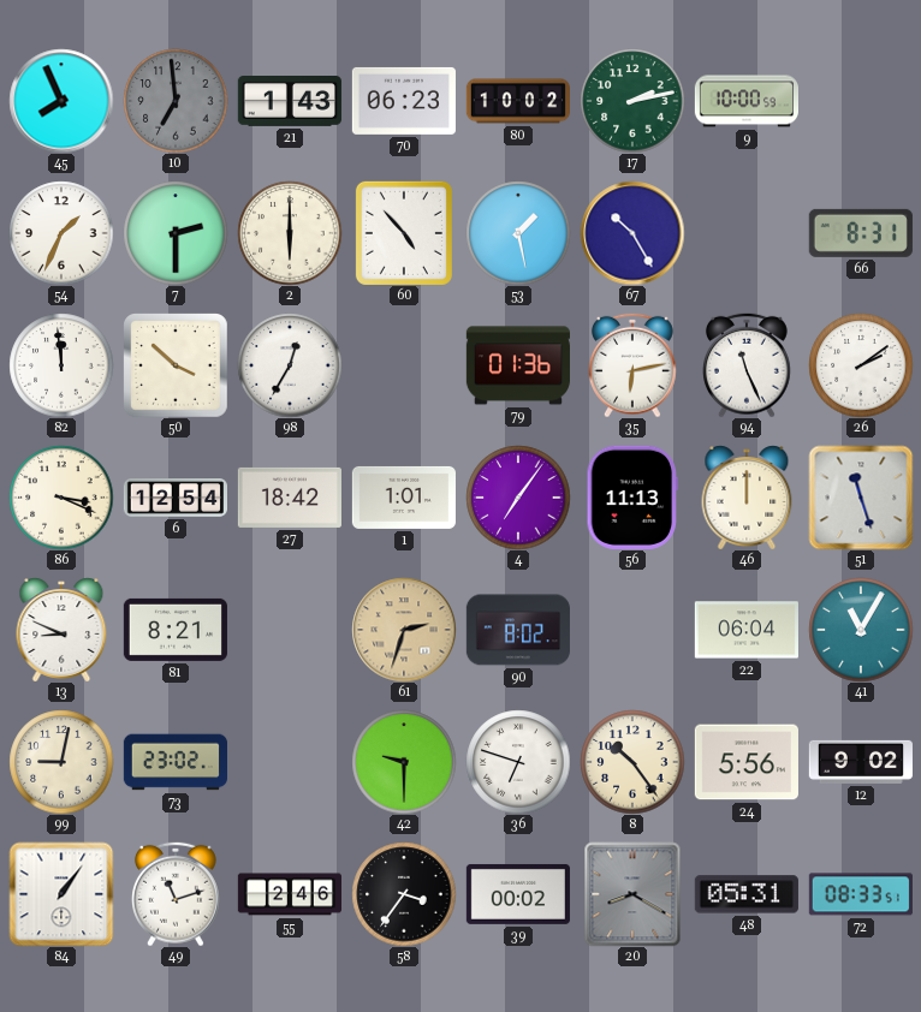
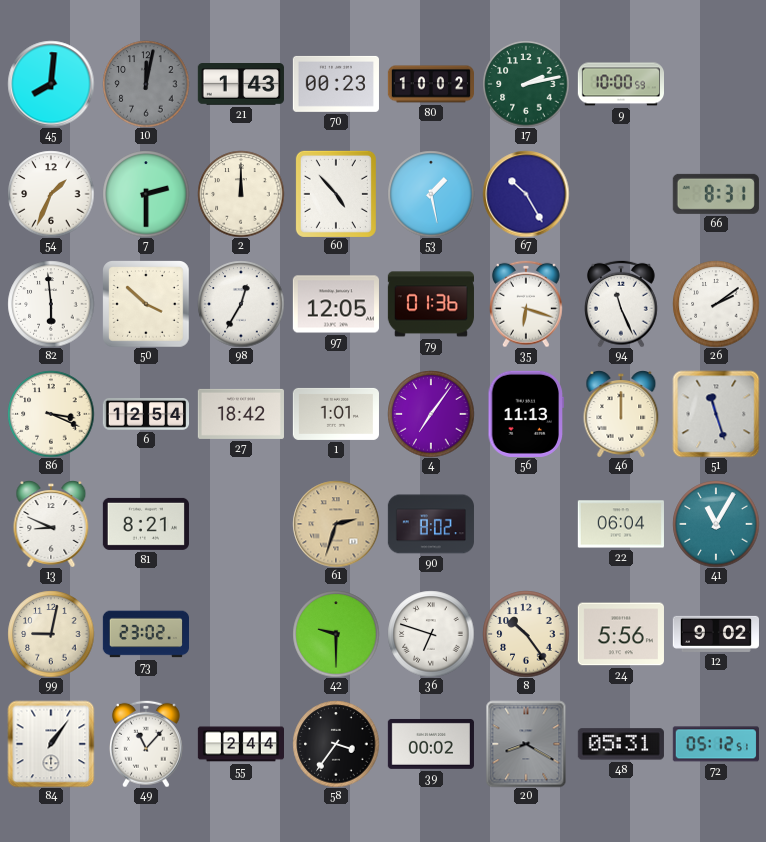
45: 7:56 -> 8:01 (51, 84)
10: 6:59 -> 12:02 (146, 84)
70: 06:23 -> 00:23 (336, 84)
2: 6:00 -> 12:00 (241, 194)
82: 11:59 -> 5:59 (51, 304)
97: none -> 12:05 (336, 304)
35: 6:13 -> 6:18 (527, 304)
49: 11:12 -> 11:07 (147, 744)
55: 2:46 -> 2:44 (240, 744)
72: 08:33 -> 05:12 (716, 744)
